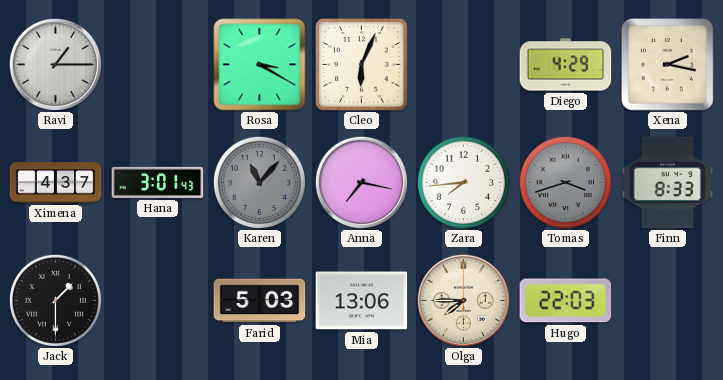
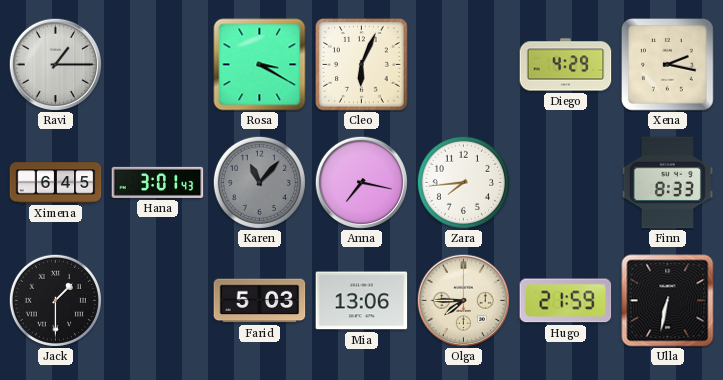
Ximena: 4:37 -> 6:45 (56, 183)
Tomas: 3:42 -> none (565, 182)
Hugo: 22:03 -> 21:59 (566, 301)
Ulla: none -> 6:32 (668, 301)
